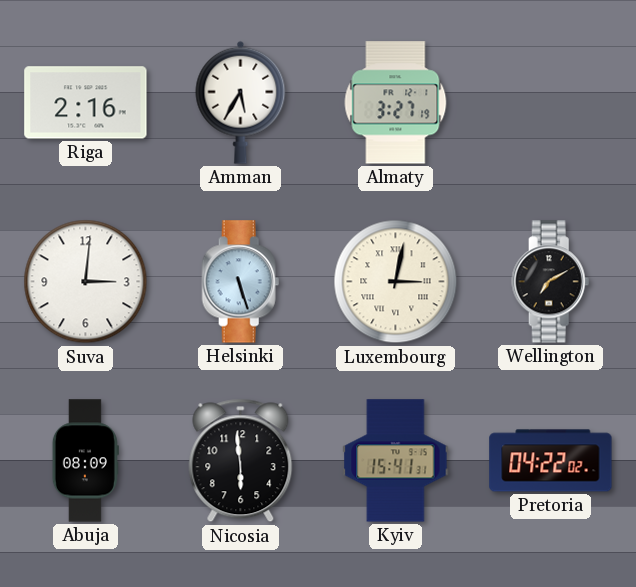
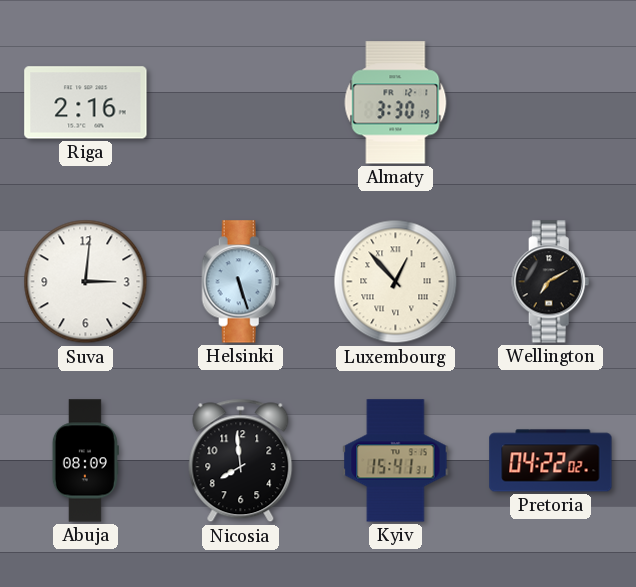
Amman: 5:35 -> none (241, 102)
Almaty: 3:27 -> 3:30 (396, 103)
Luxembourg: 3:02 -> 12:53 (396, 282)
Nicosia: 5:59 -> 7:59 (241, 461)
